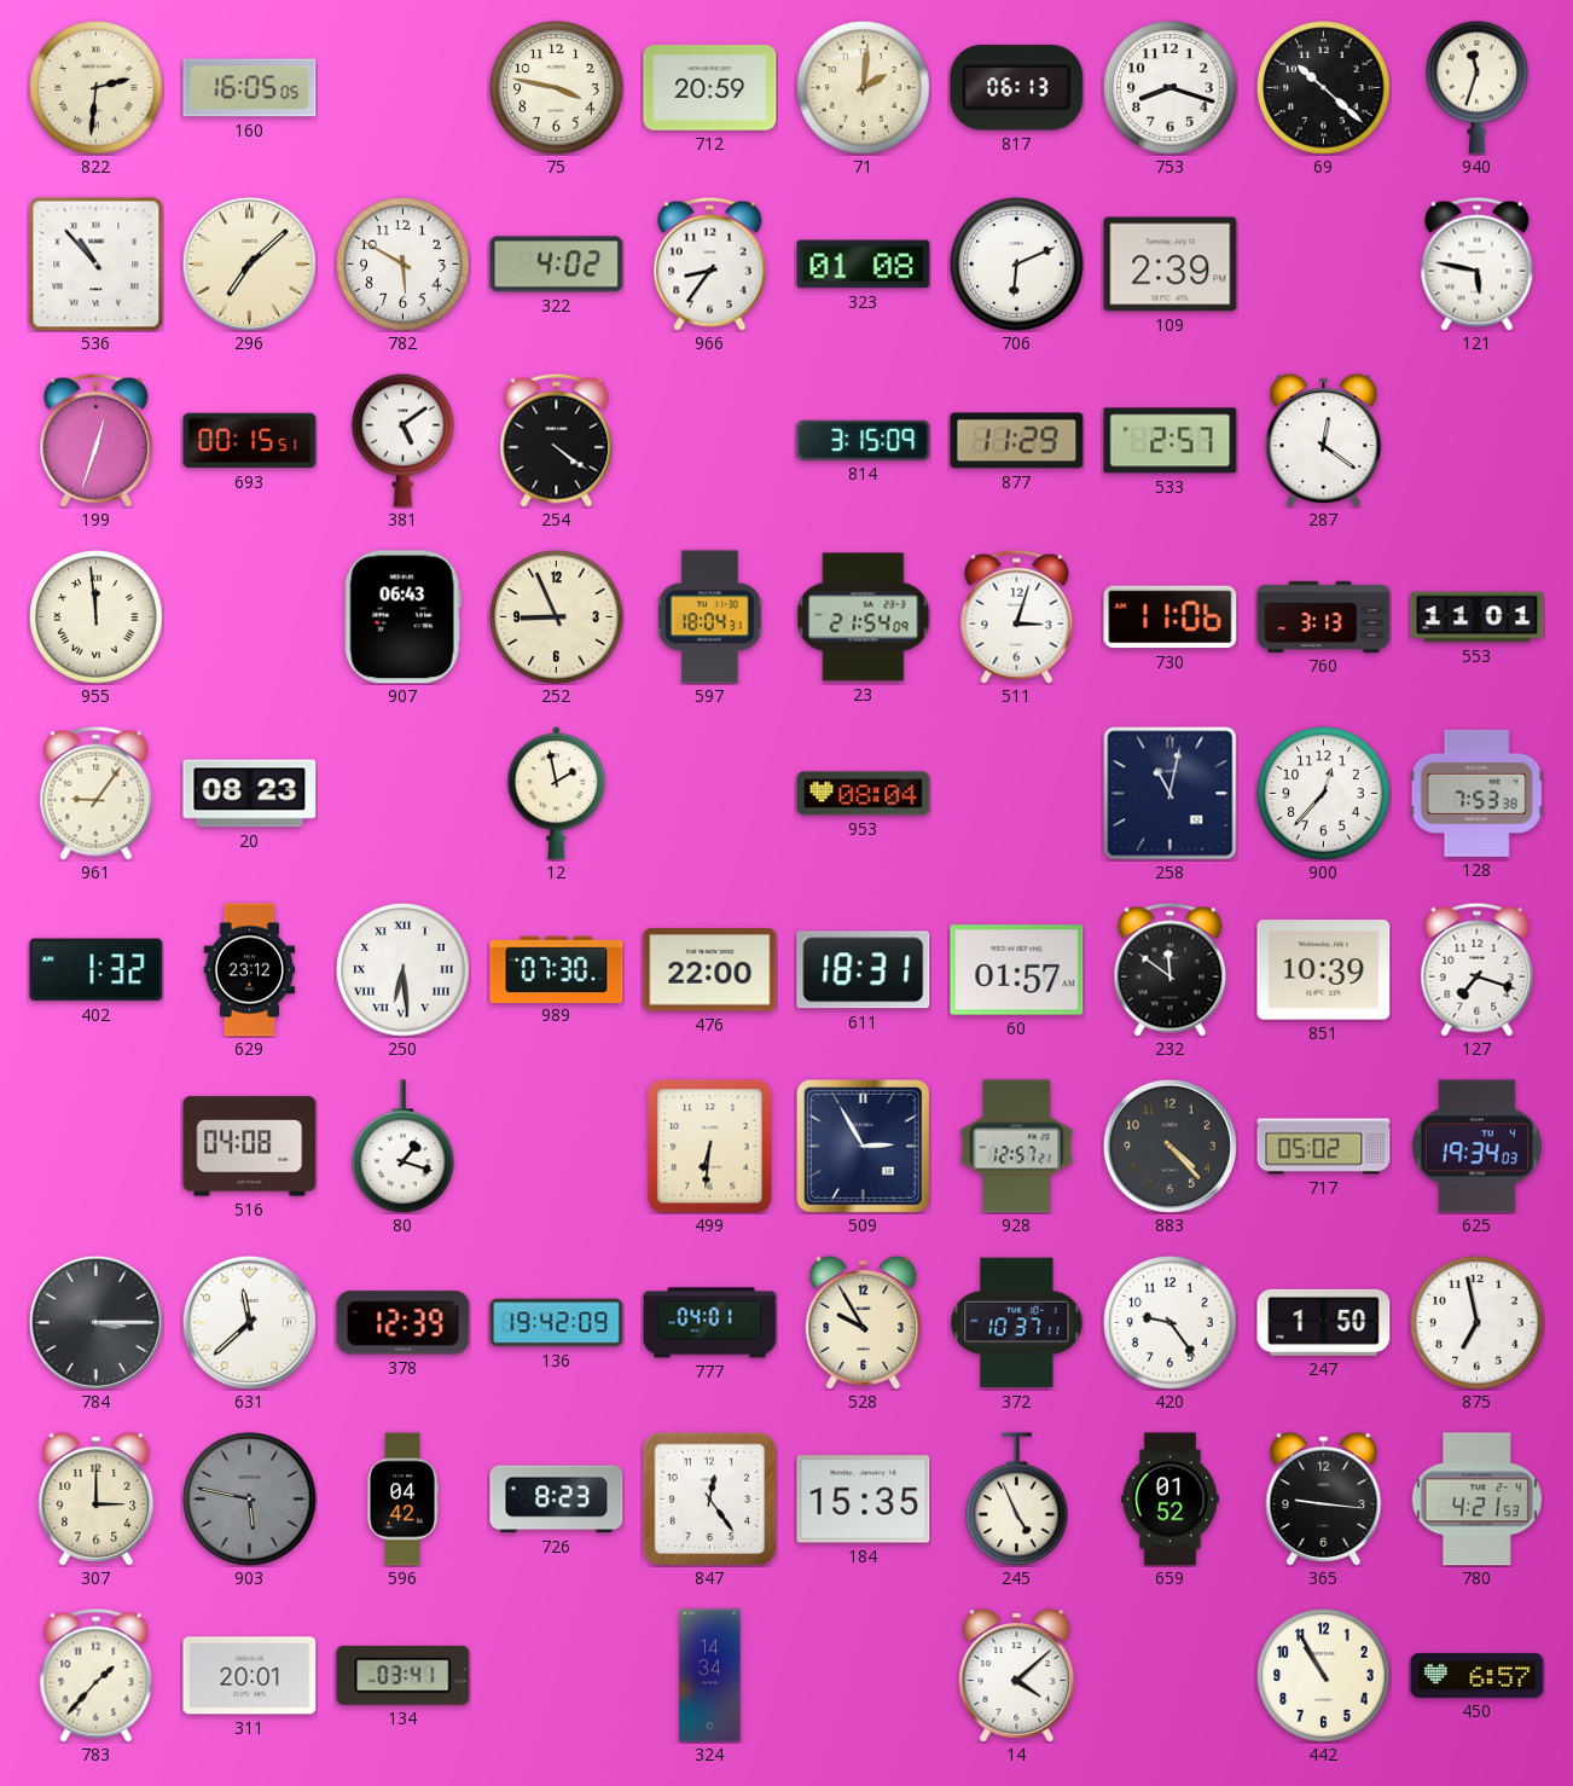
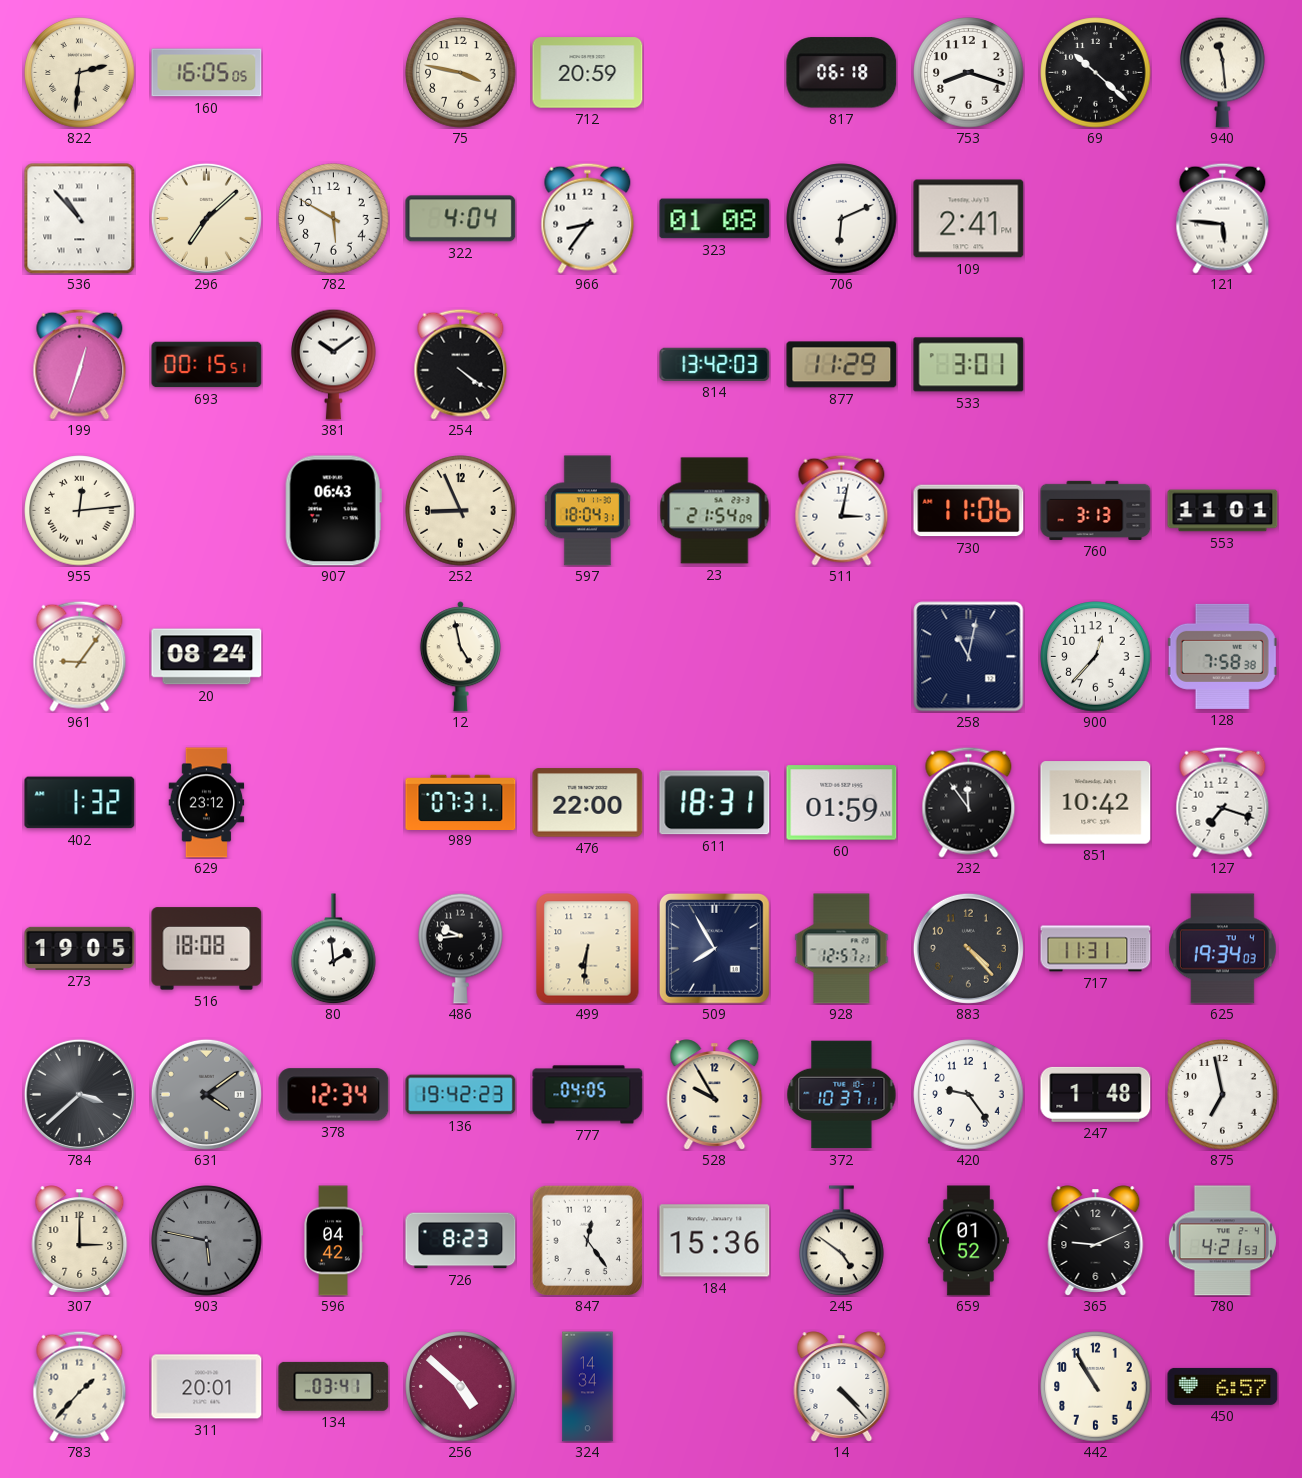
71: 2:01 -> none (864, 88)
817: 06:13 -> 06:18 (842, 73)
940: 11:33 -> 11:29 (1223, 72)
322: 4:02 -> 4:04 (461, 219)
109: 2:39 -> 2:41 (969, 219)
121: 5:47 -> 5:46 (1223, 218)
381: 5:09 -> 10:09 (334, 364)
814: 3:15 -> 13:42 (715, 364)
533: 2:57 -> 3:01 (969, 365)
287: 12:21 -> none (1324, 441)
955: 11:59 -> 12:14 (80, 511)
511: 3:03 -> 3:02 (842, 510)
20: 08:23 -> 08:24 (207, 657)
12: 1:58 -> 4:58 (460, 657)
953: 08:04 -> none (864, 794)
128: 7:53 -> 7:58 (1222, 656)
250: 6:29 -> none (404, 970)
989: 07:30 -> 07:31 (461, 802)
60: 01:57 -> 01:59 (842, 803)
232: 11:51 -> 11:54 (969, 802)
851: 10:39 -> 10:42 (1096, 803)
273: none -> 19:05 (80, 948)
516: 04:08 -> 18:08 (207, 949)
80: 1:18 -> 1:59 (334, 949)
486: none -> 9:44 (461, 948)
509: 2:55 -> 7:55 (714, 948)
717: 05:02 -> 11:31 (1096, 949)
784: 3:15 -> 3:38 (79, 1094)
631: 11:38 -> 4:09 (206, 1094)
631 dial: white -> grey (206, 1094)
378: 12:39 -> 12:34 (334, 1095)
136: 19:42:09 -> 19:42:23 (461, 1095)
777: 04:01 -> 04:05 (588, 1095)
247: 1:50 -> 1:48 (1096, 1094)
184: 15:35 -> 15:36 (715, 1241)
245: 4:56 -> 4:51 (842, 1241)
365: 9:16 -> 9:11 (1096, 1241)
256: none -> 4:52 (461, 1387)
14: 4:08 -> 4:23 (842, 1387)
